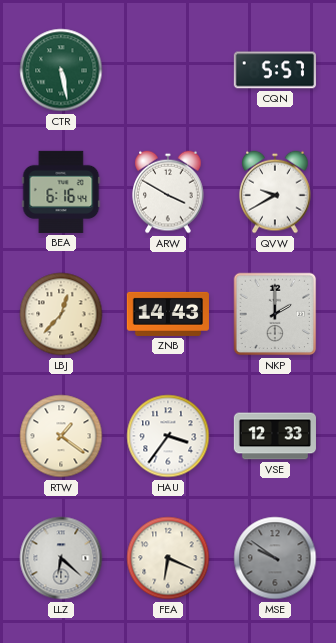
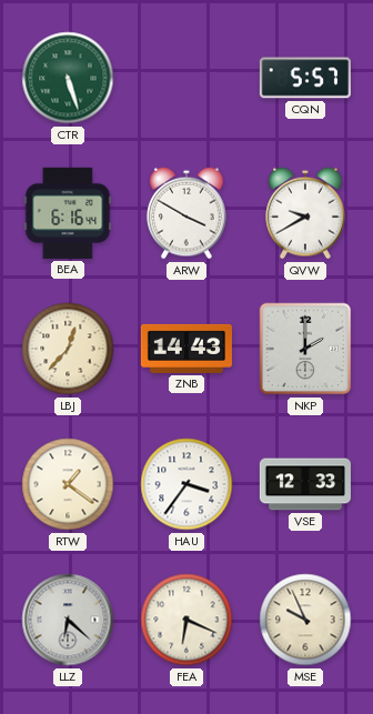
CTR: 5:28 -> 5:27 (68, 78)
MSE: 9:51 -> 9:56 (305, 620)
MSE dial: grey -> cream (305, 620)
